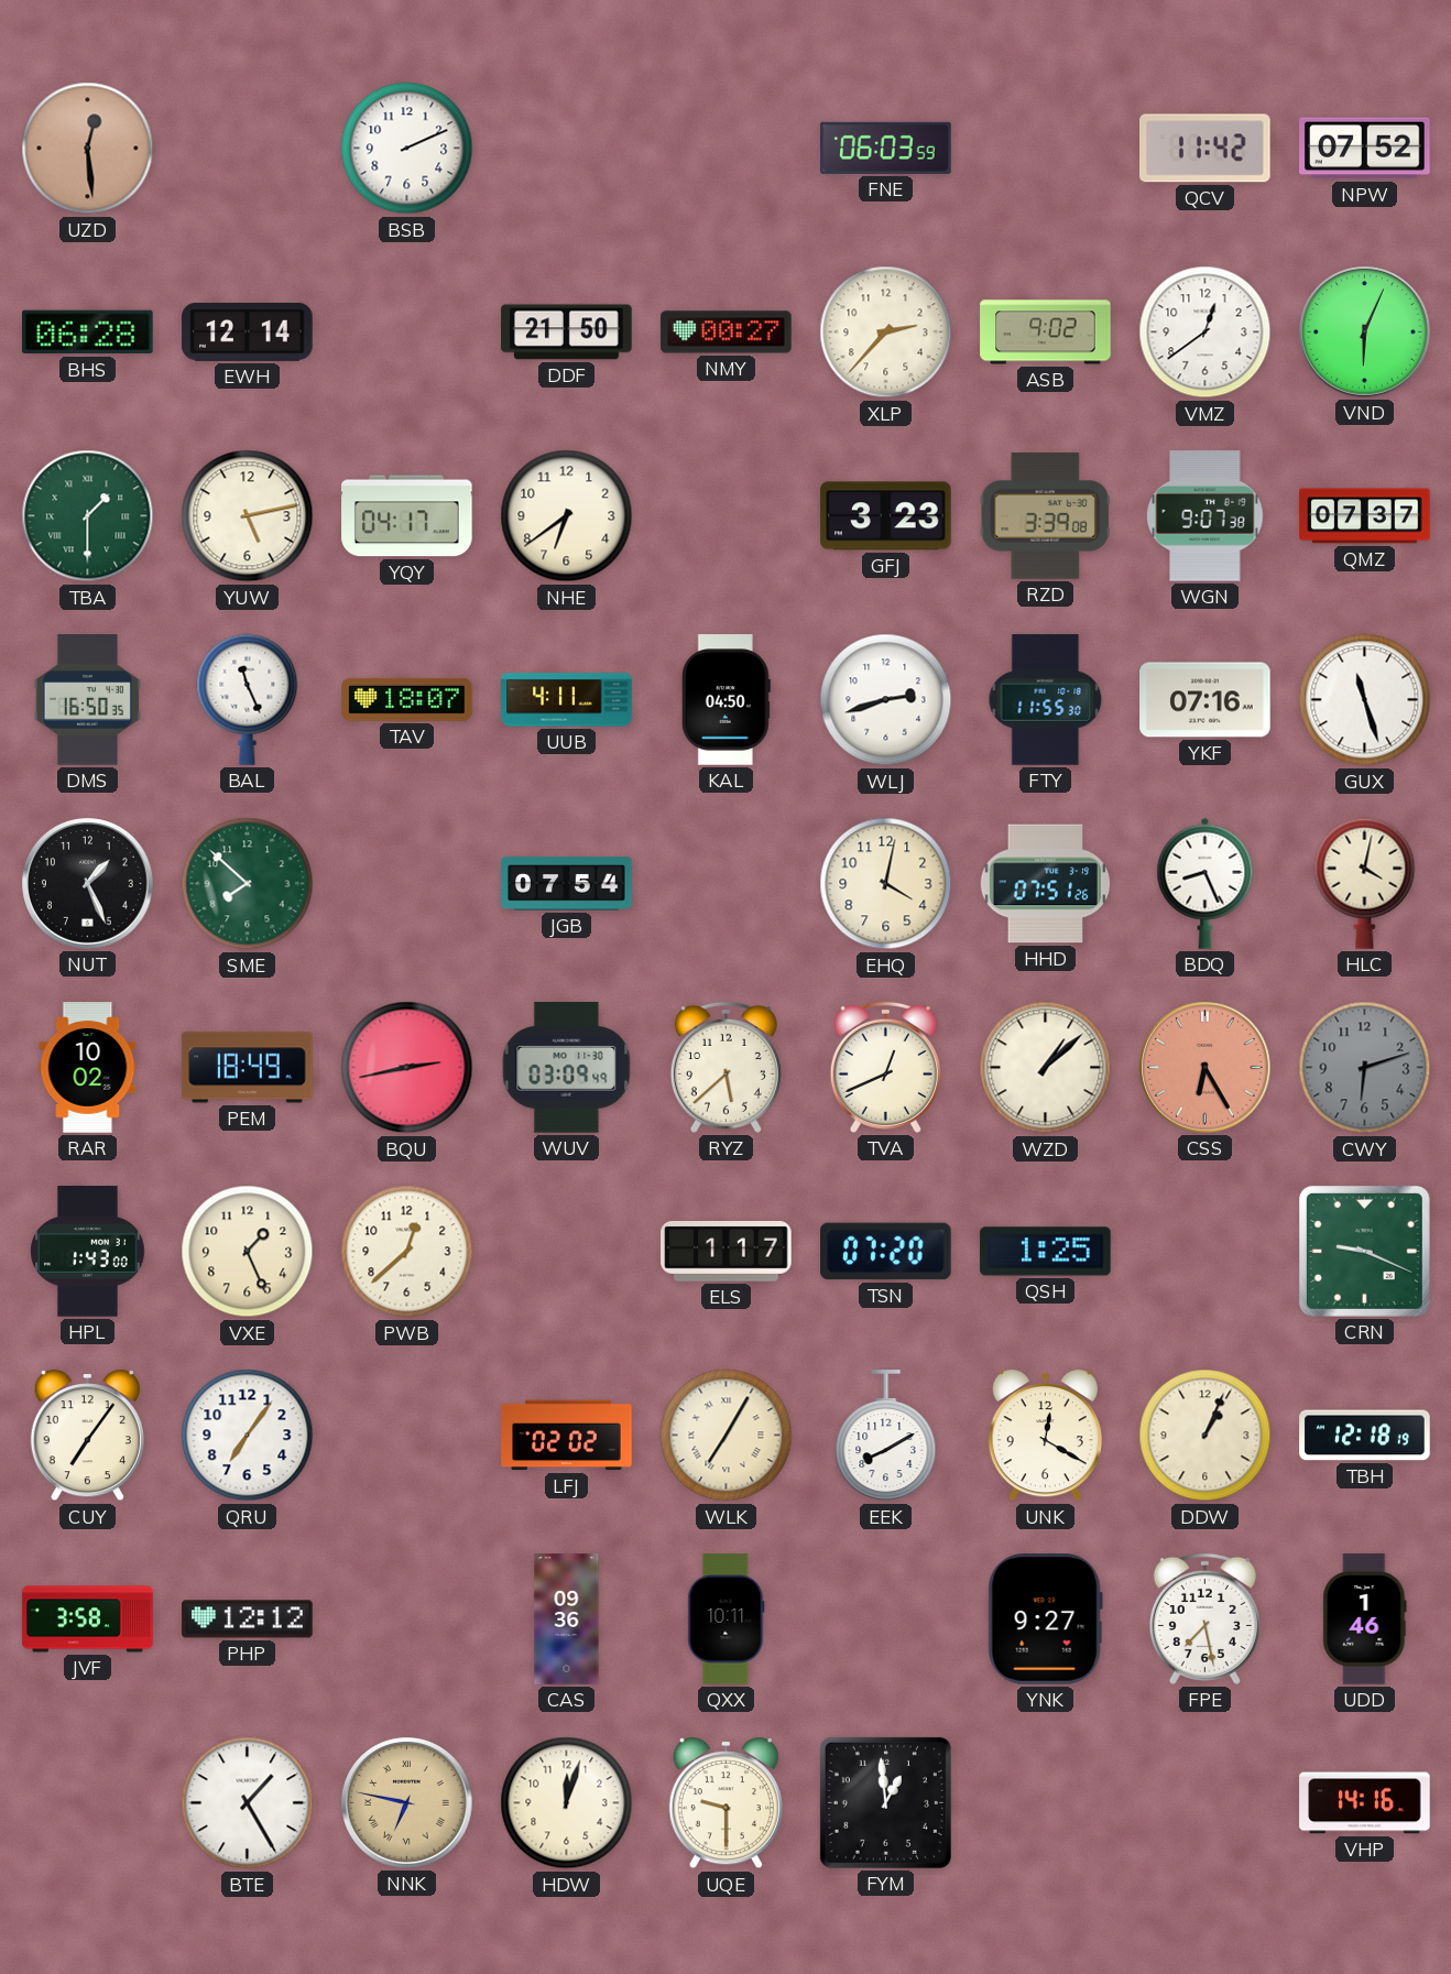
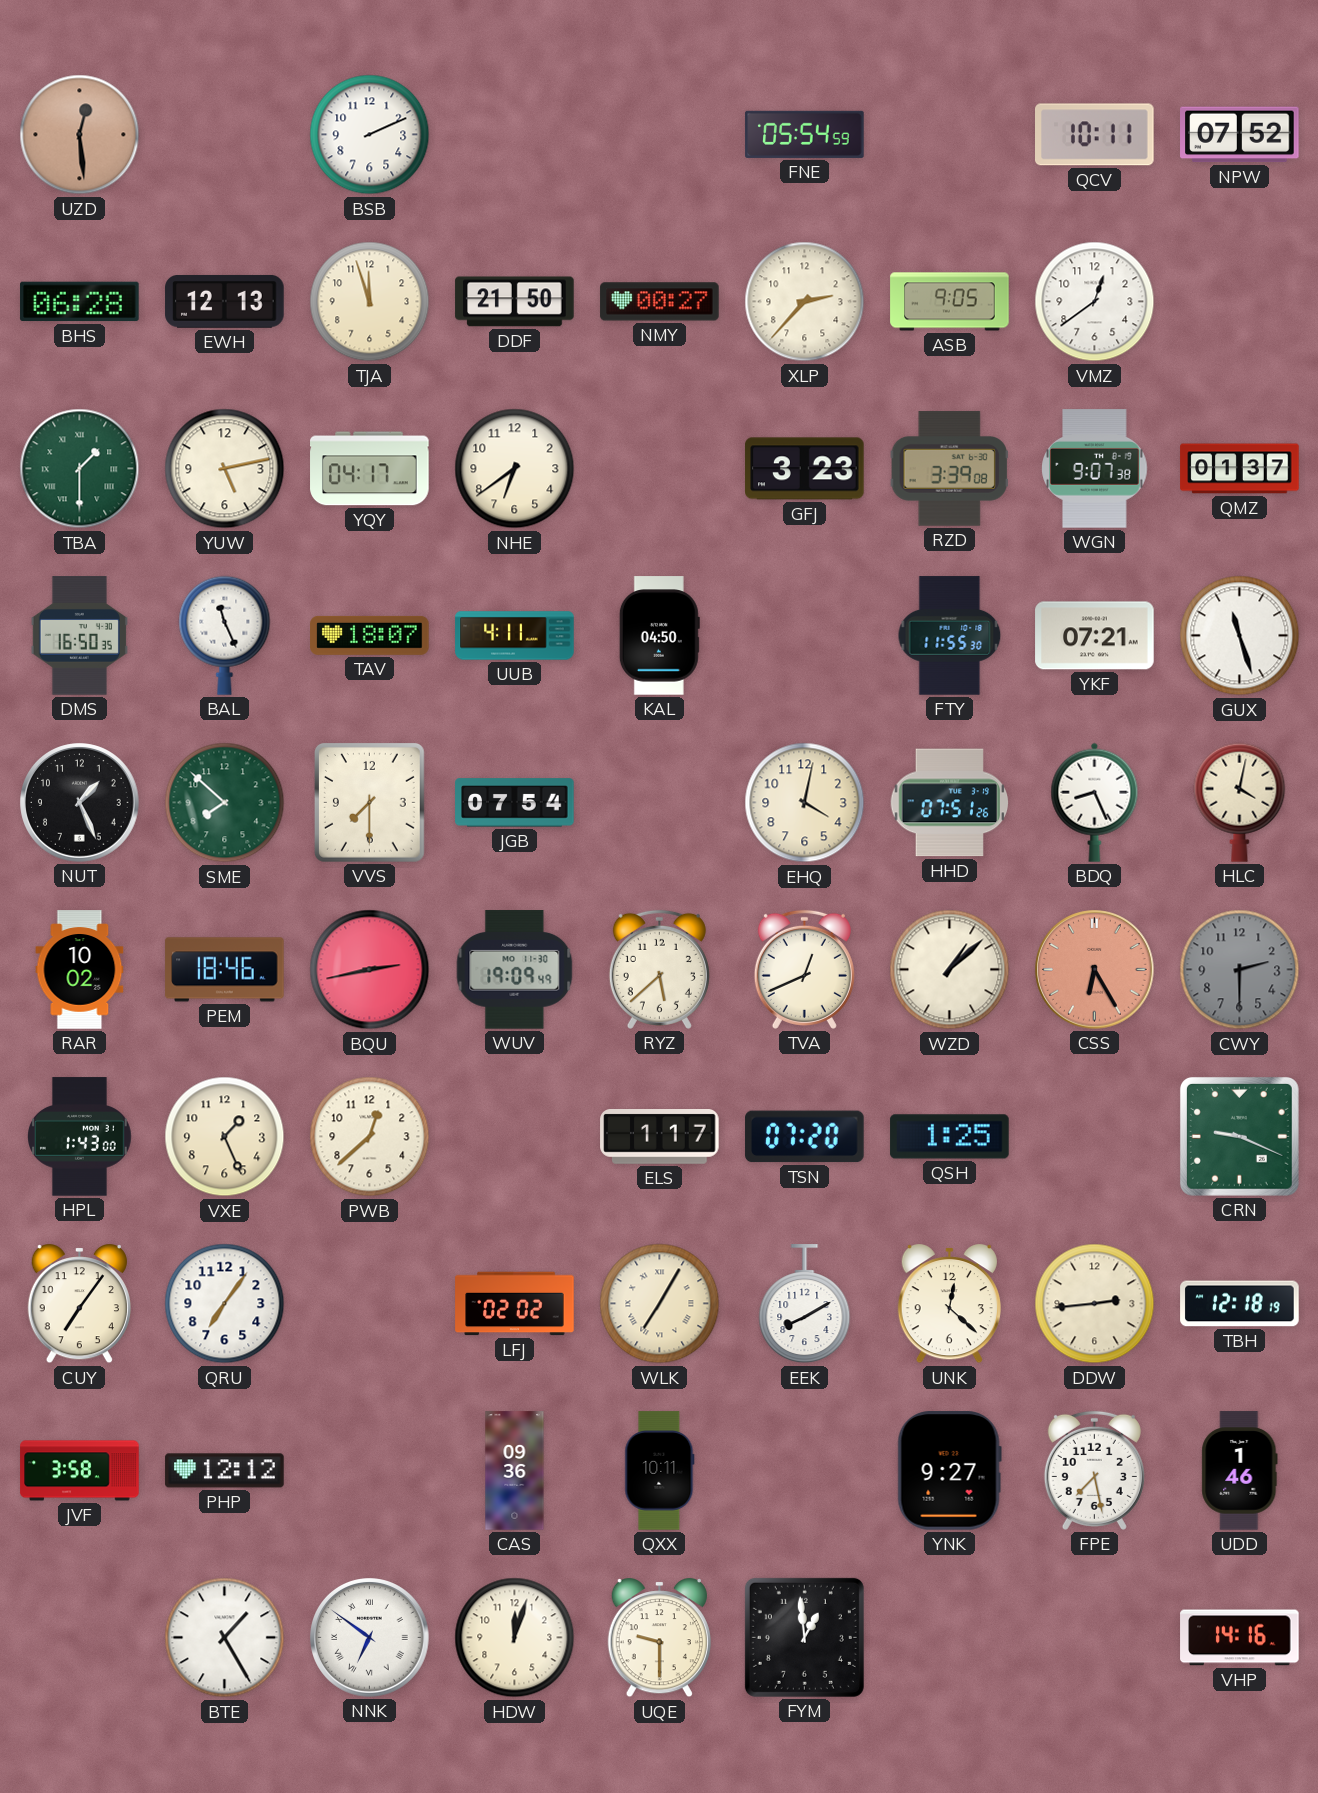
FNE: 06:03 -> 05:54 (805, 134)
QCV: 11:42 -> 10:11 (1095, 135)
EWH: 12:14 -> 12:13 (225, 301)
TJA: none -> 11:57 (370, 302)
ASB: 9:02 -> 9:05 (950, 302)
VND: 6:04 -> none (1365, 332)
QMZ: 07:37 -> 01:37 (1240, 469)
WLJ: 2:42 -> none (886, 700)
YKF: 07:16 -> 07:21 (1095, 636)
VVS: none -> 7:30 (369, 802)
PEM: 18:49 -> 18:46 (225, 970)
WUV: 03:09 -> 19:09 (515, 970)
CWY: 6:12 -> 2:30 (1240, 970)
UNK: 12:20 -> 12:22 (949, 1304)
DDW: 1:04 -> 2:44 (1095, 1304)
NNK: 6:47 -> 6:51 (370, 1638)
NNK dial: champagne -> white (370, 1638)
